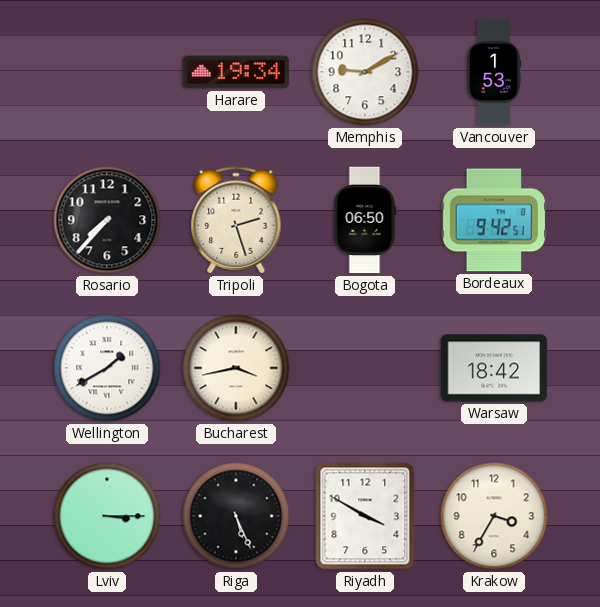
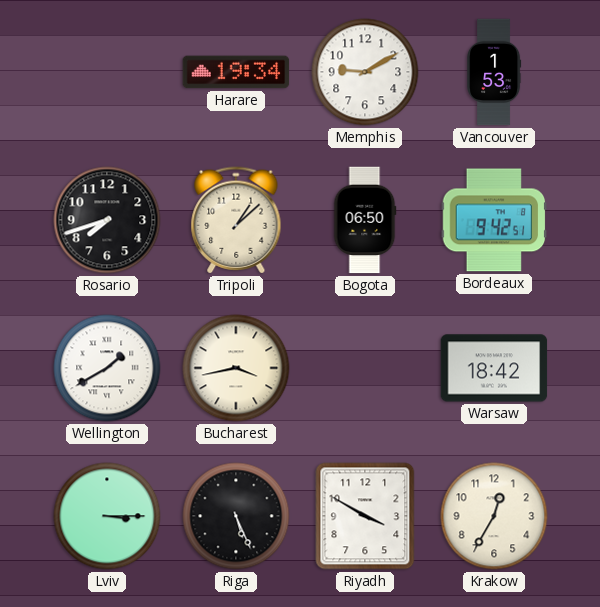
Rosario: 7:37 -> 7:42 (107, 220)
Tripoli: 2:27 -> 1:08 (236, 220)
Krakow: 3:35 -> 12:35 (494, 516)
